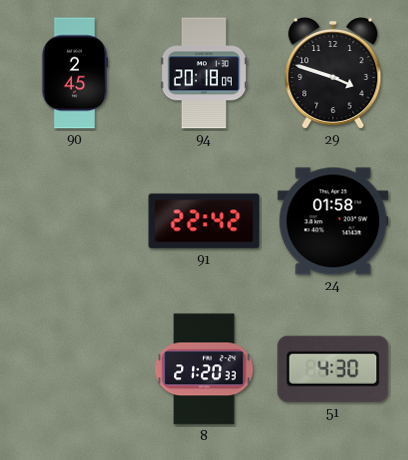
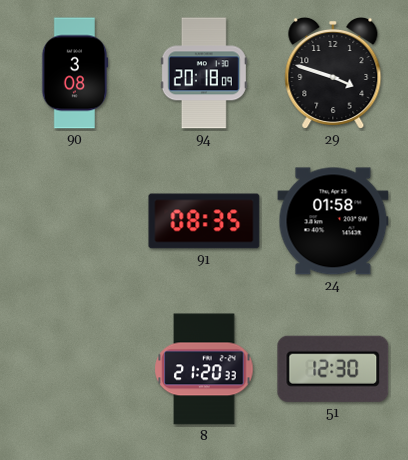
90: 2:45 -> 3:08 (75, 73)
91: 22:42 -> 08:35 (204, 221)
51: 4:30 -> 12:30 (333, 369)
